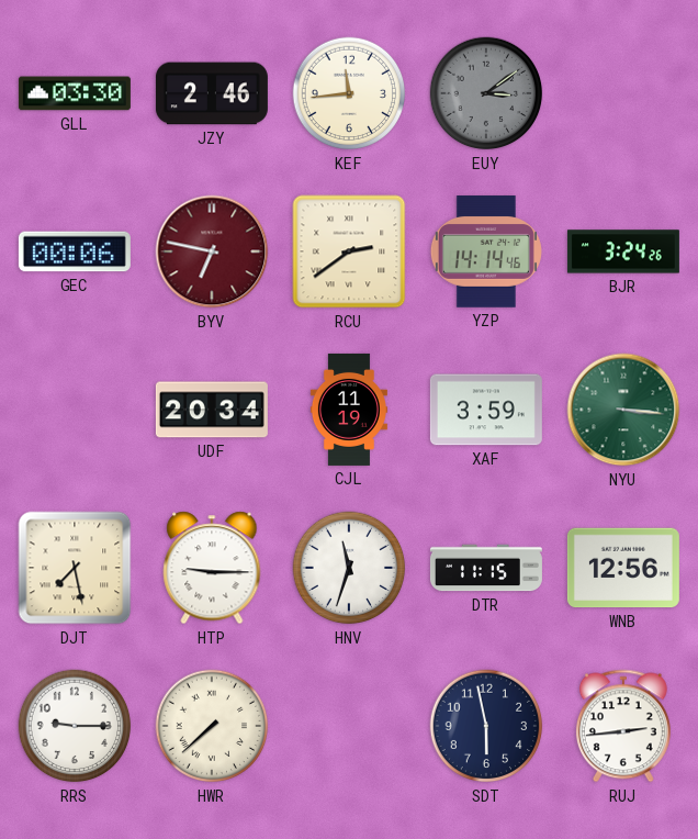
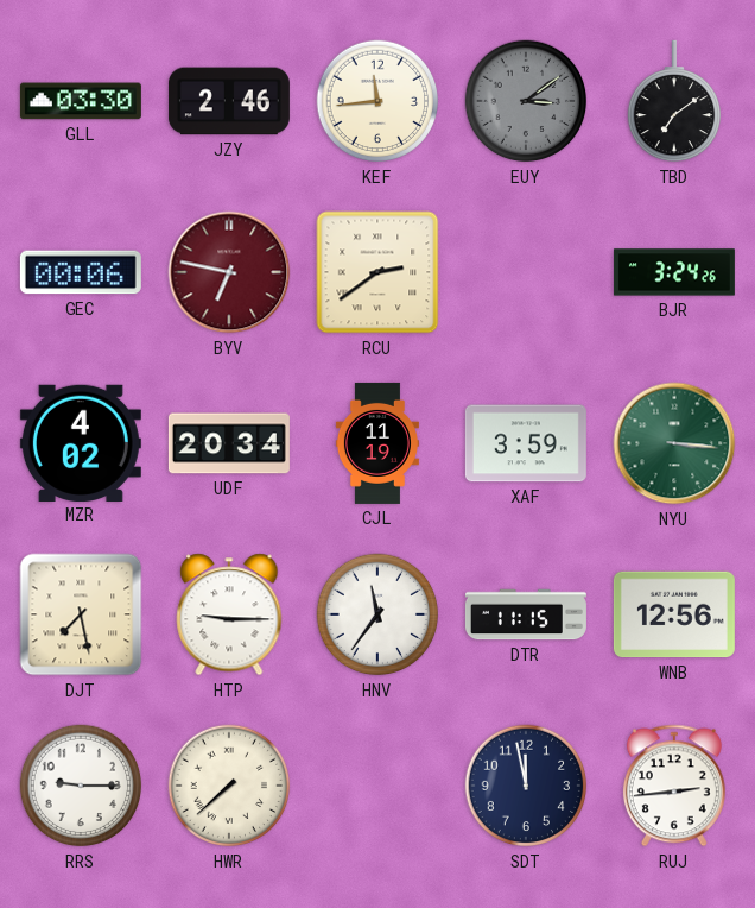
TBD: none -> 7:09 (673, 101)
YZP: 14:14 -> none (486, 251)
MZR: none -> 4:02 (81, 442)
HNV: 11:33 -> 11:36 (377, 614)
SDT: 5:58 -> 11:58 (526, 786)
